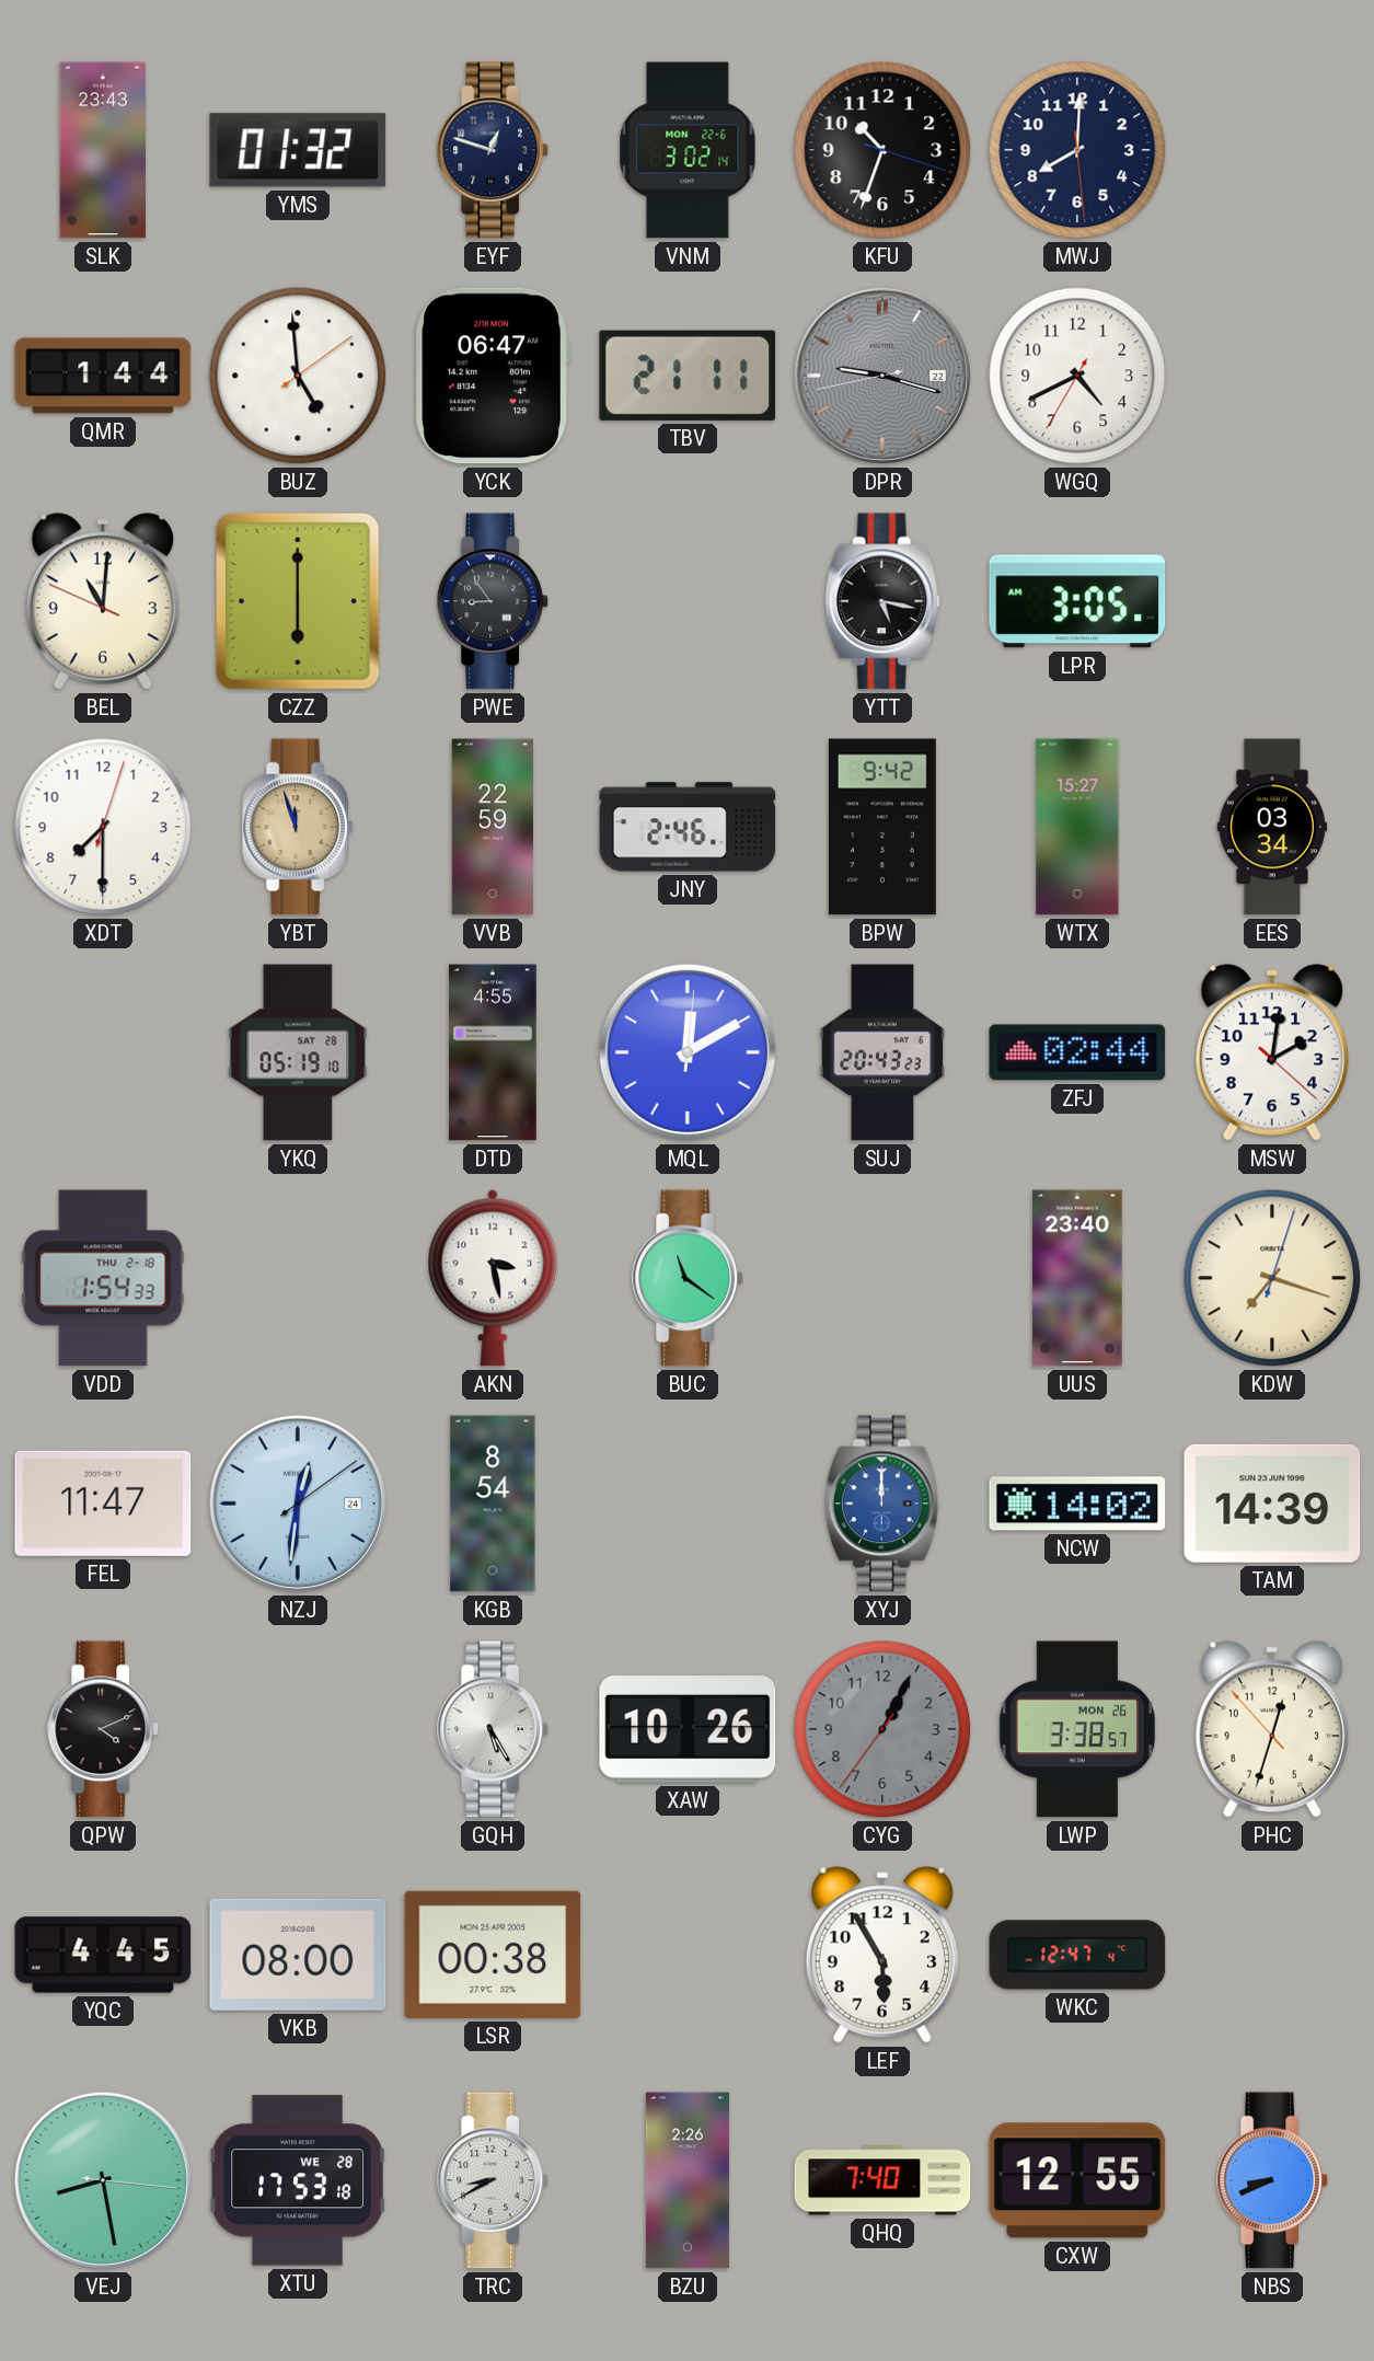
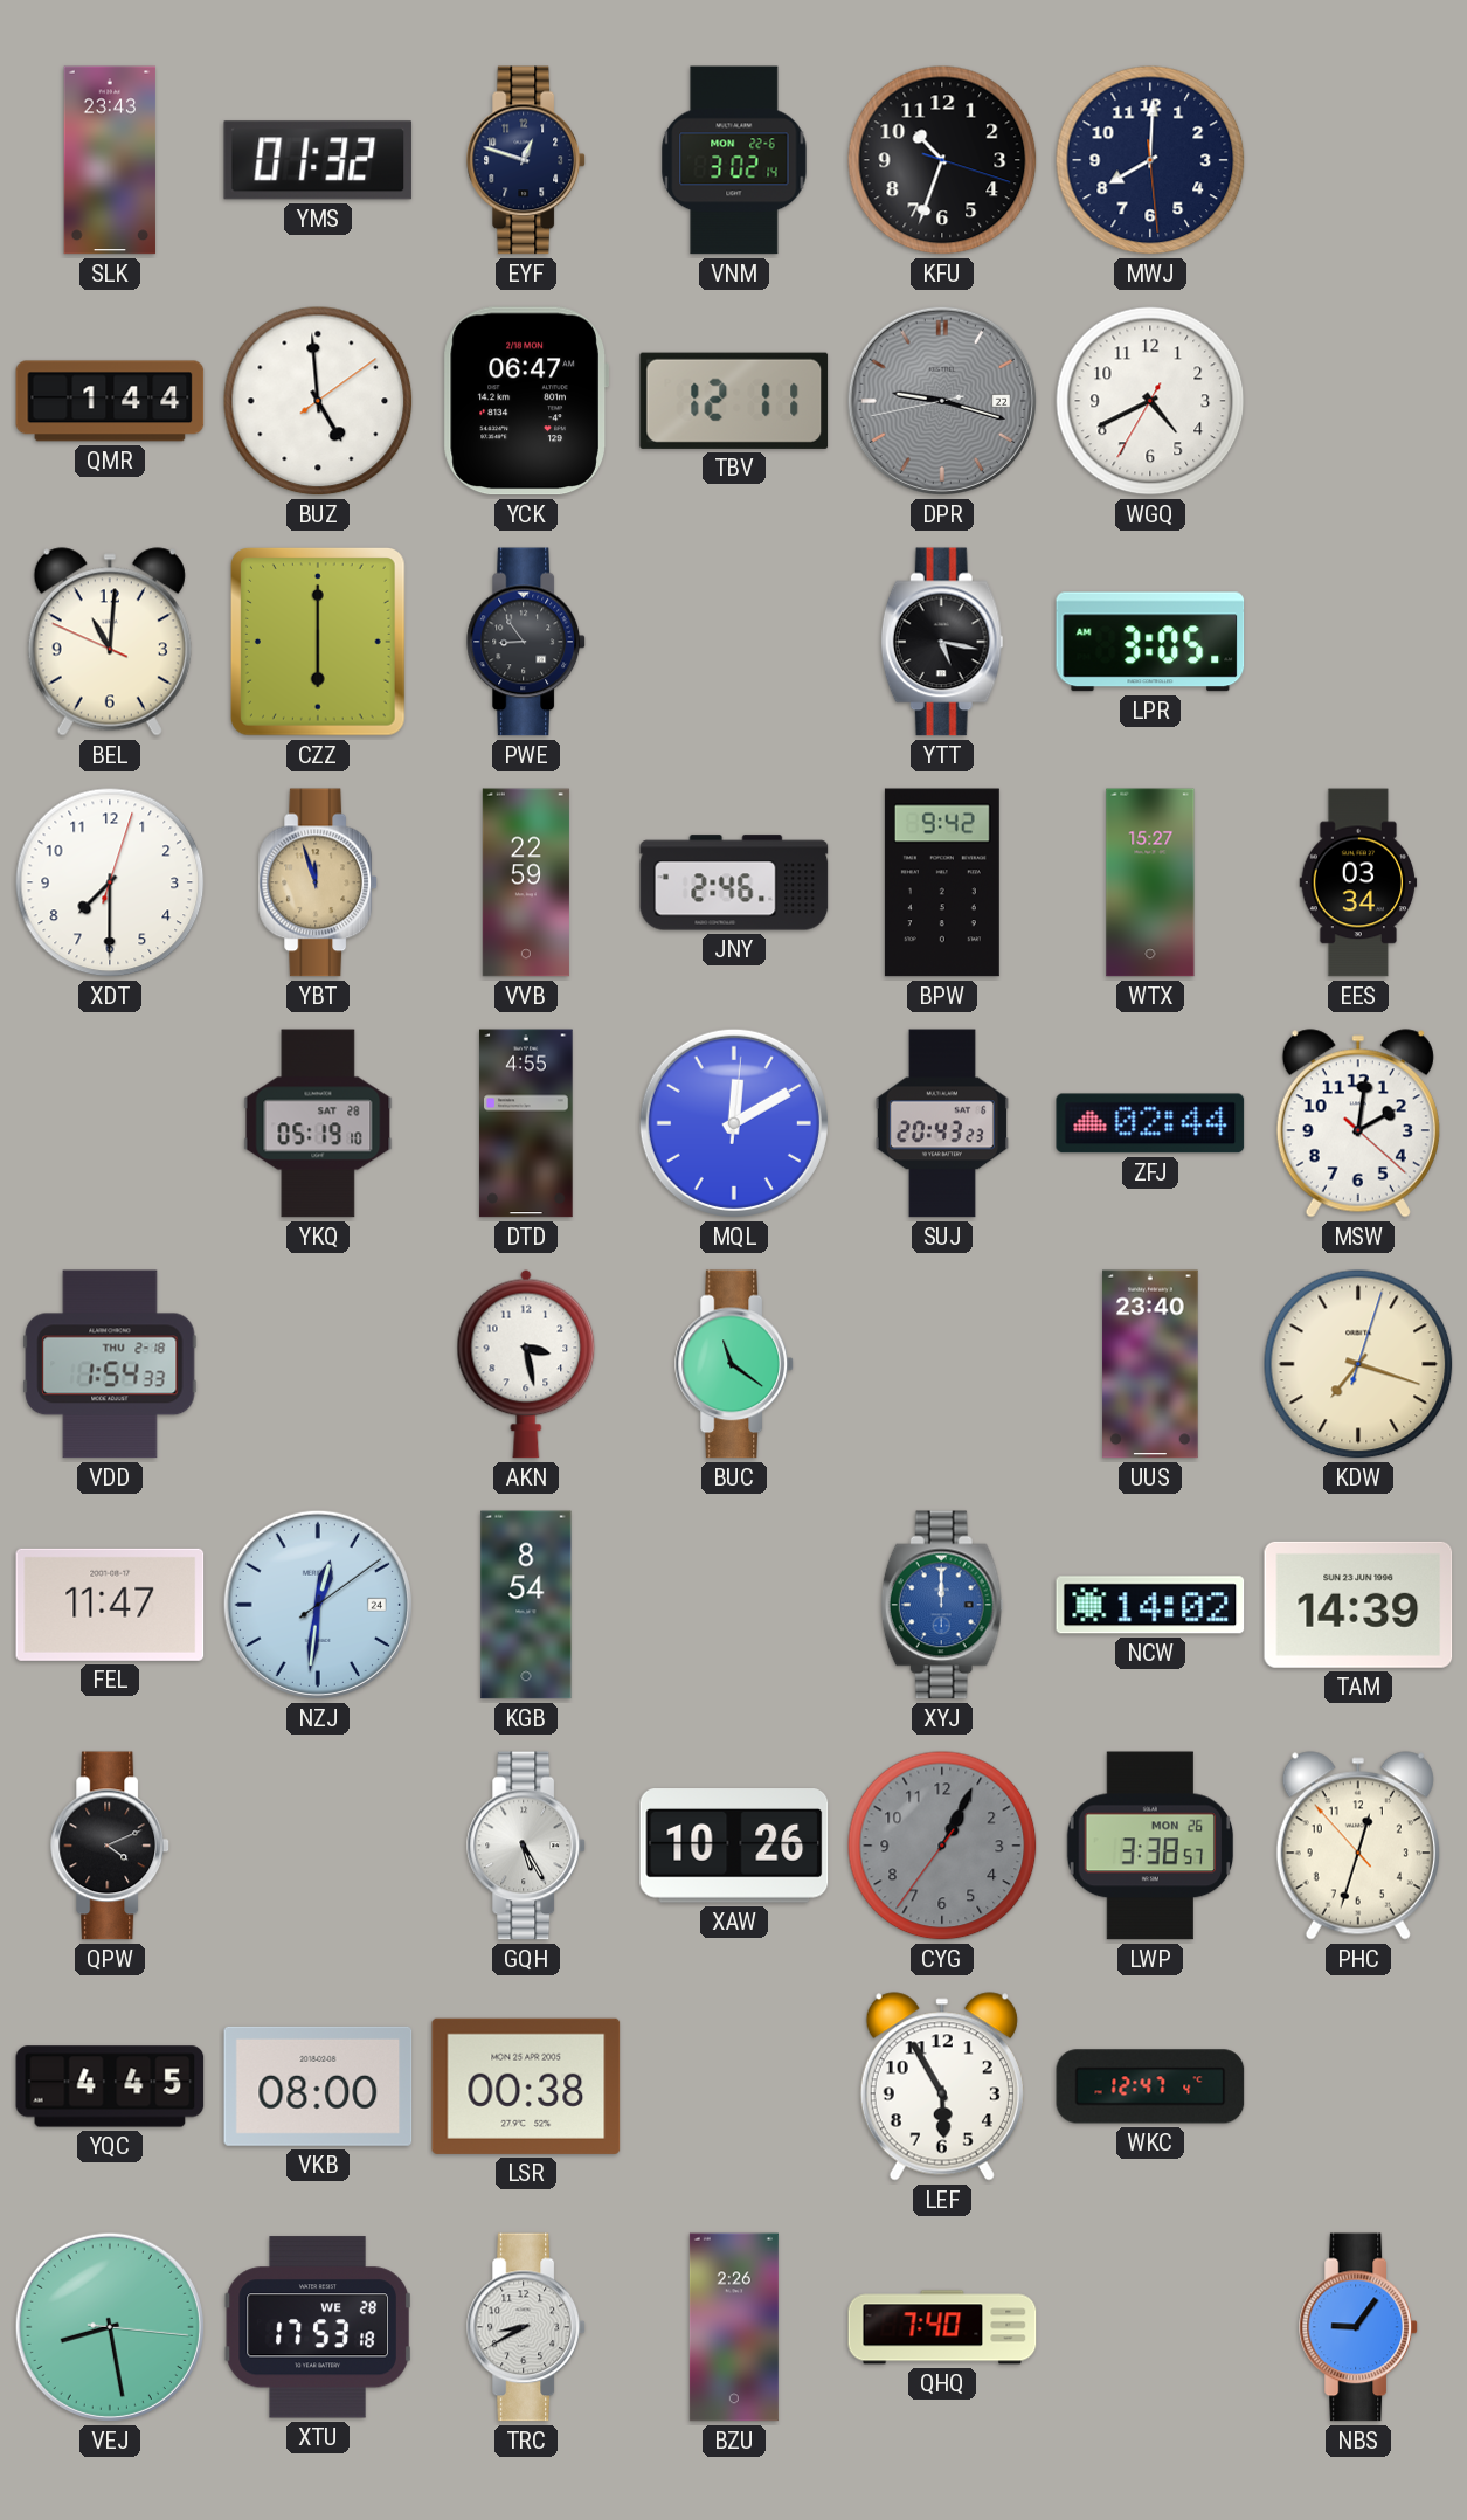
TBV: 21:11 -> 12:11 (734, 401)
CXW: 12:55 -> none (1077, 2180)
NBS: 8:41 -> 9:06 (1358, 2327)
